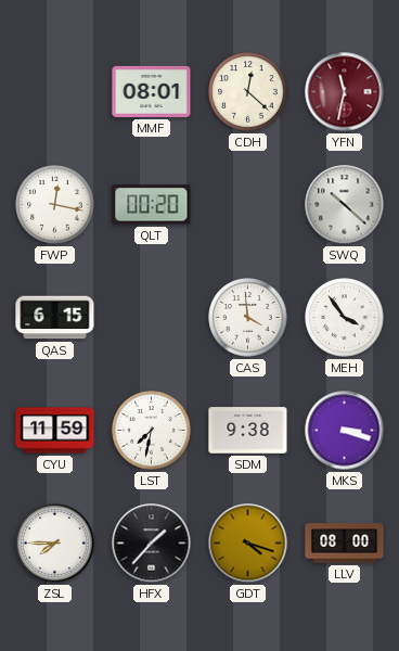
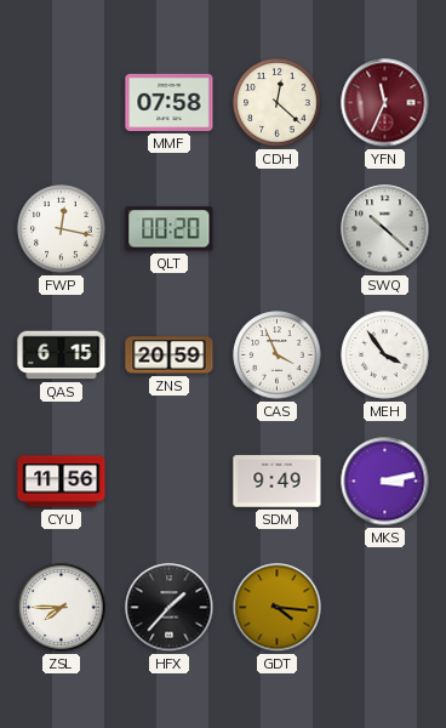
MMF: 08:01 -> 07:58 (170, 102)
YFN: 11:32 -> 11:34 (385, 103)
ZNS: none -> 20:59 (170, 356)
CAS: 3:59 -> 3:56 (278, 356)
CYU: 11:59 -> 11:56 (62, 482)
LST: 7:32 -> none (152, 431)
SDM: 9:38 -> 9:49 (278, 482)
MKS: 3:18 -> 3:13 (385, 482)
GDT: 4:18 -> 4:16 (278, 608)
LLV: 08:00 -> none (345, 544)
